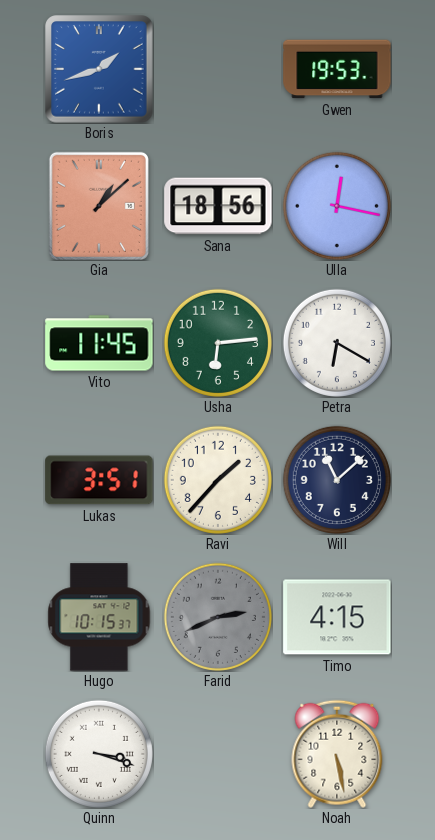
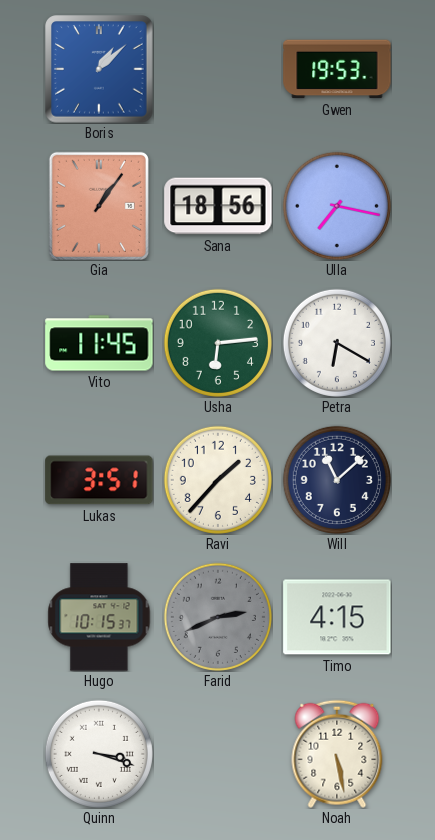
Boris: 1:42 -> 1:08 (99, 69)
Gia: 1:08 -> 1:06 (99, 206)
Ulla: 12:17 -> 7:17 (337, 206)
